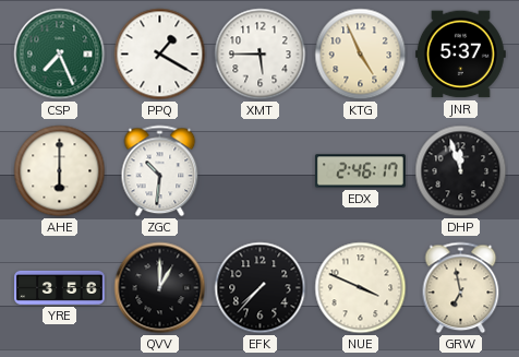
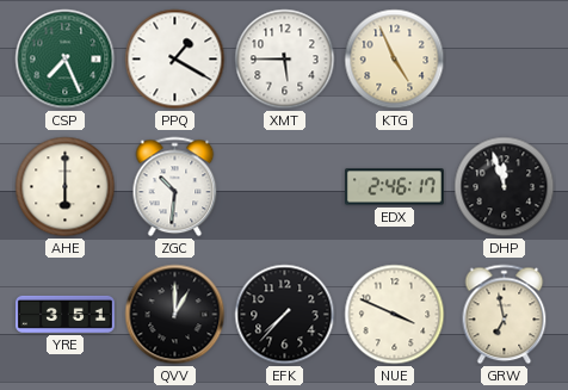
JNR: 5:37 -> none (460, 55)
YRE: 3:56 -> 3:51 (66, 314)
